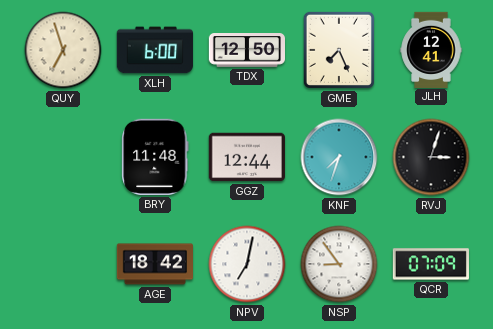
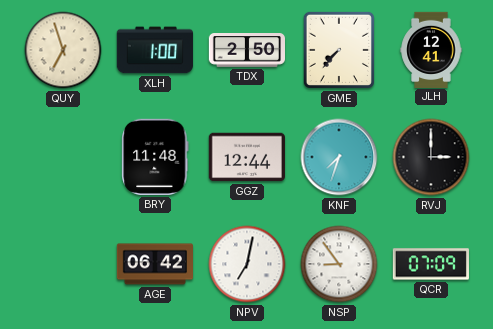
XLH: 6:00 -> 1:00 (155, 50)
TDX: 12:50 -> 2:50 (246, 51)
GME: 7:26 -> 7:37 (339, 50)
RVJ: 3:03 -> 3:00 (431, 157)
AGE: 18:42 -> 06:42 (154, 264)
